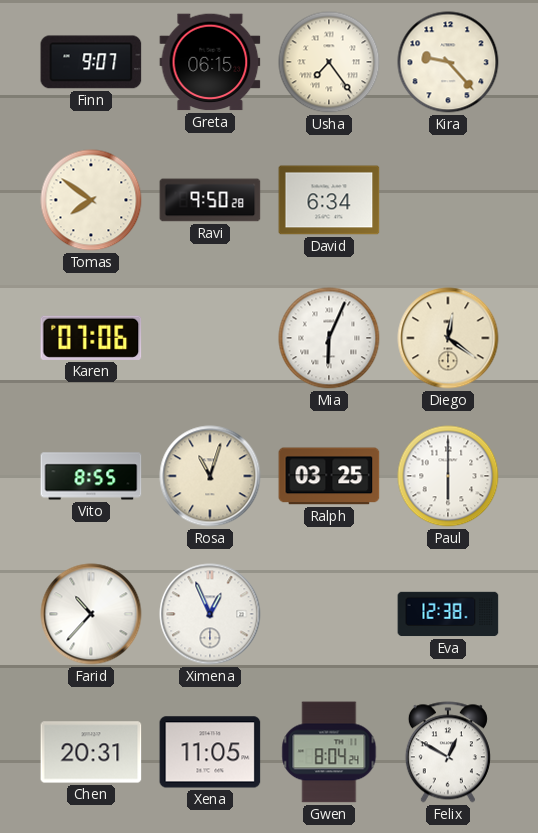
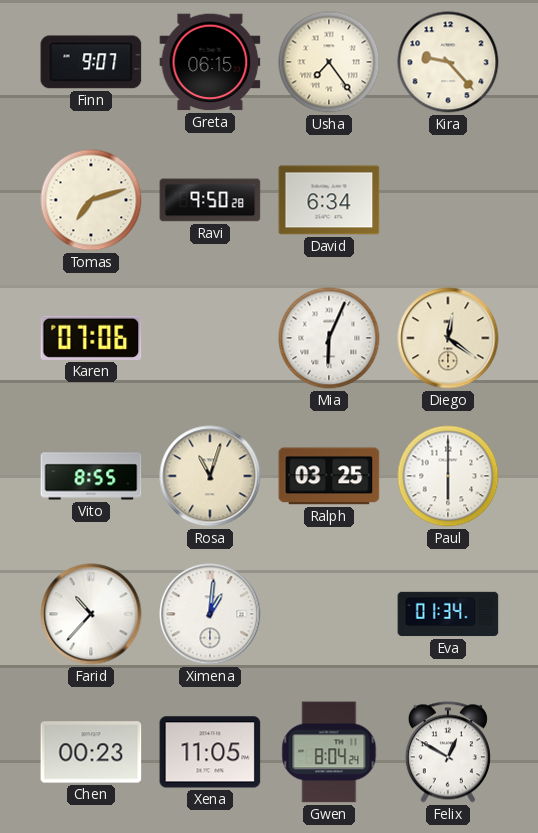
Tomas: 7:51 -> 7:12 (91, 200)
Ximena: 12:56 -> 1:01 (210, 614)
Eva: 12:38 -> 01:34 (448, 614)
Chen: 20:31 -> 00:23 (91, 752)
